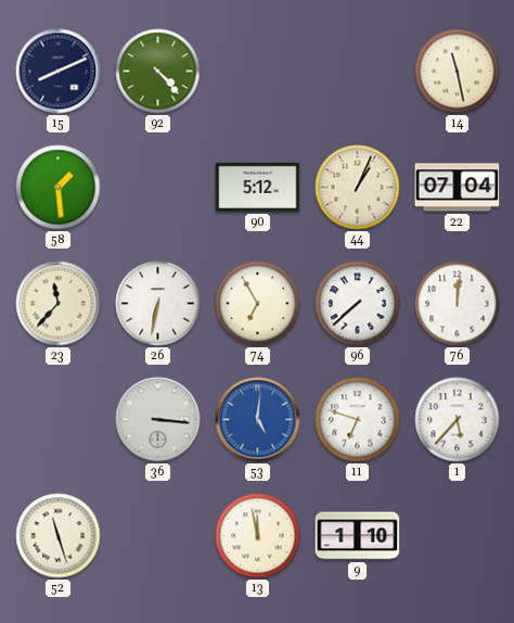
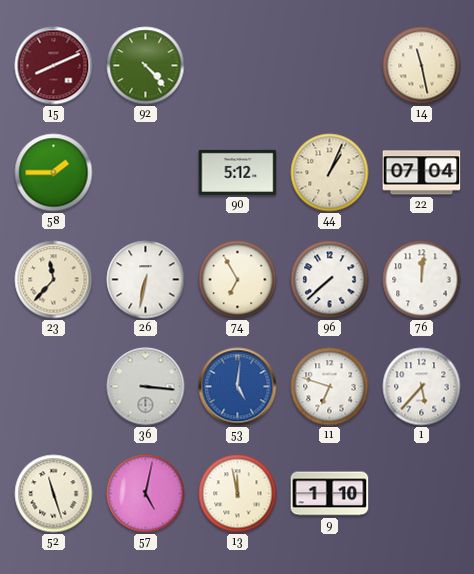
15 dial: navy -> burgundy (54, 66)
58: 1:29 -> 1:45 (54, 173)
57: none -> 5:02 (146, 494)
